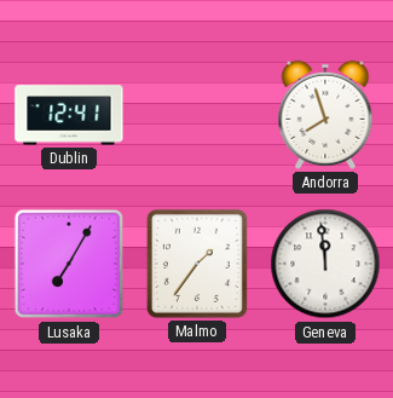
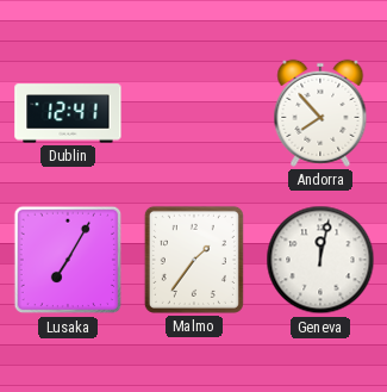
Andorra: 7:57 -> 7:53 (320, 113)
Geneva: 11:59 -> 12:02 (320, 260)
